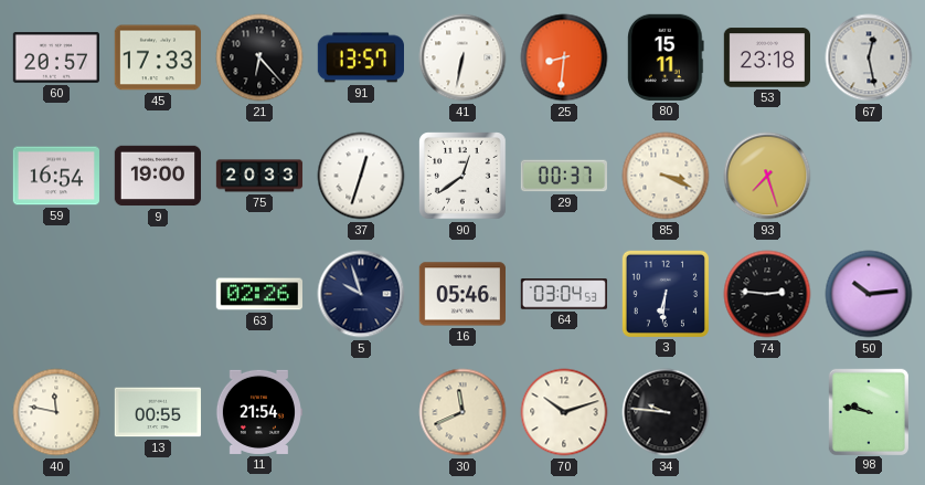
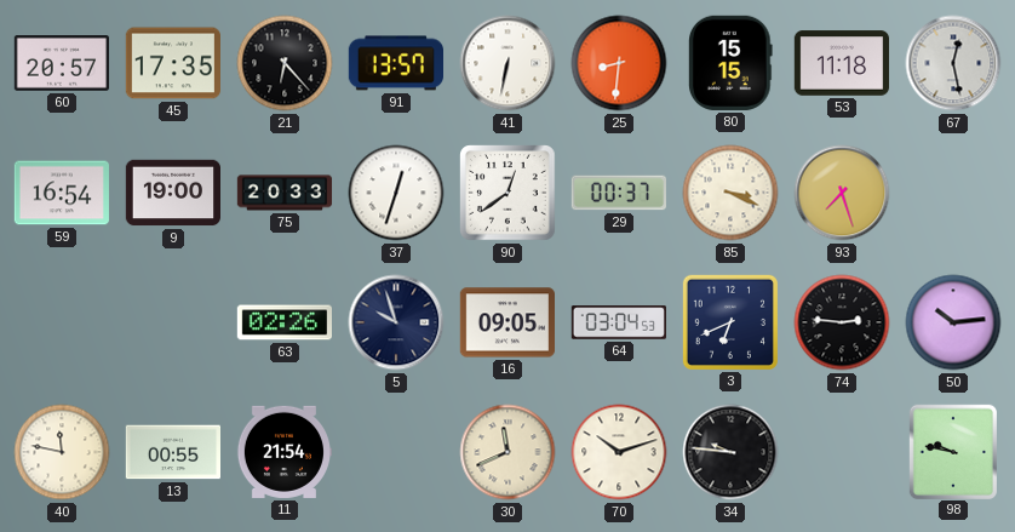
45: 17:33 -> 17:35 (172, 63)
80: 15:11 -> 15:15 (732, 63)
53: 23:18 -> 11:18 (841, 63)
16: 05:46 -> 09:05 (506, 322)
3: 6:31 -> 6:41 (730, 322)
